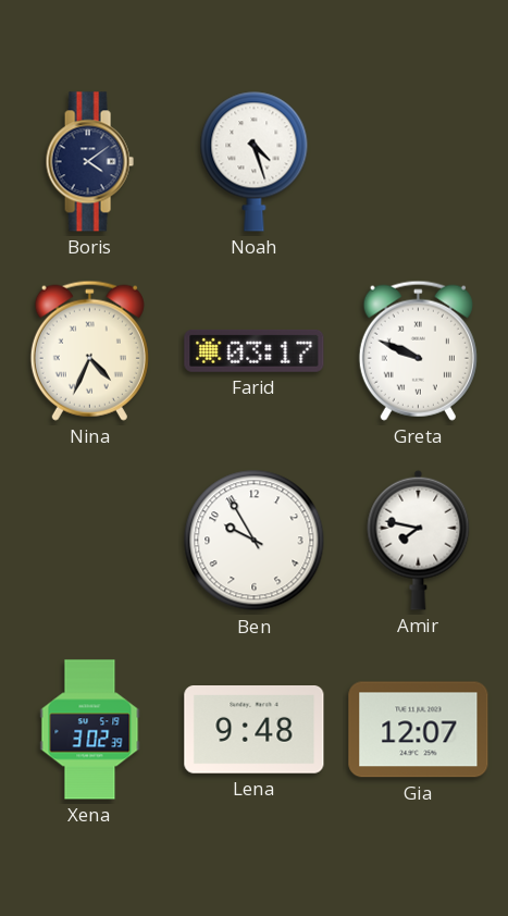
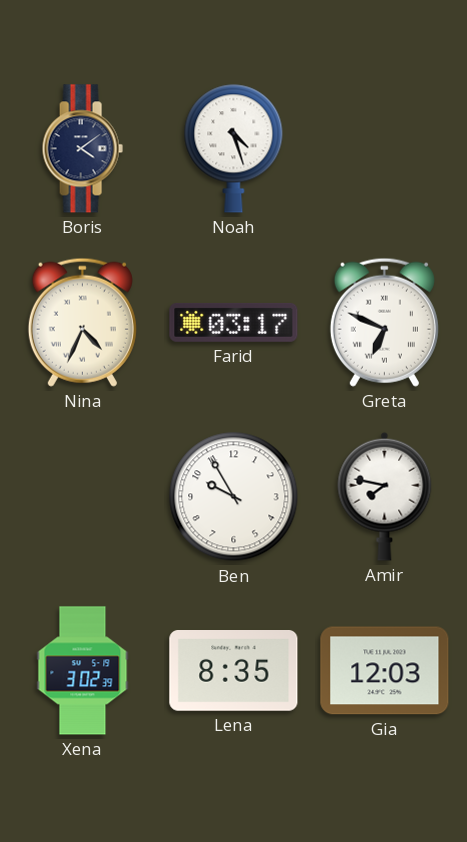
Greta: 9:49 -> 6:49 (384, 322)
Lena: 9:48 -> 8:35 (234, 671)
Gia: 12:07 -> 12:03 (385, 671)
